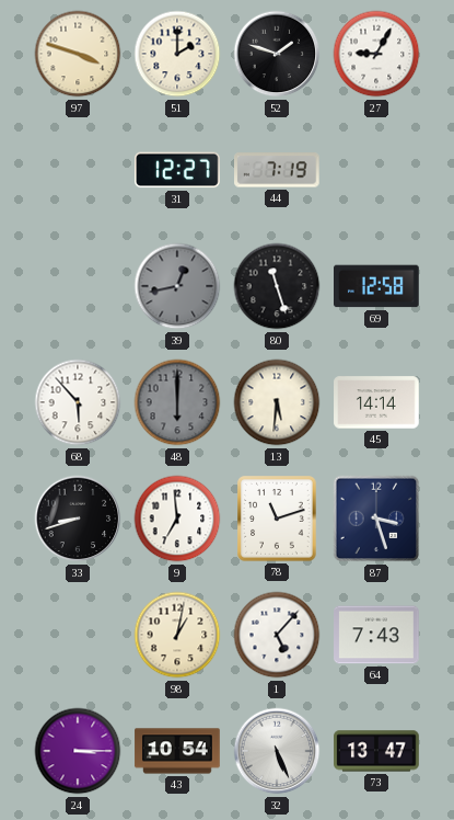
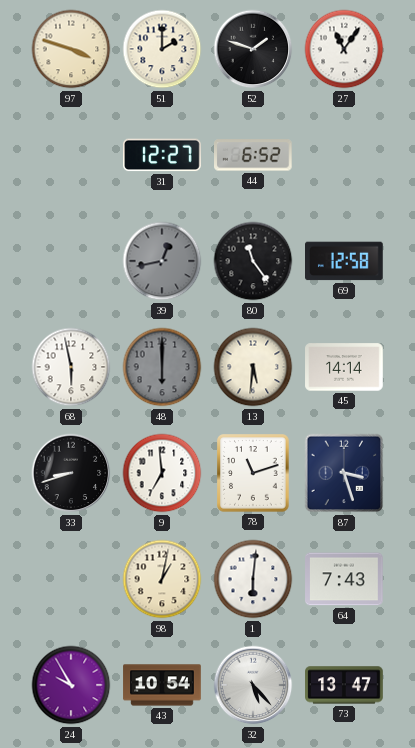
27: 9:05 -> 11:06 (344, 49)
44: 7:19 -> 6:52 (254, 155)
80: 11:27 -> 11:24 (253, 261)
68: 5:53 -> 5:58 (71, 367)
1: 5:07 -> 6:01 (253, 579)
24: 3:15 -> 9:55 (71, 685)
32: 5:26 -> 5:23 (253, 685)
